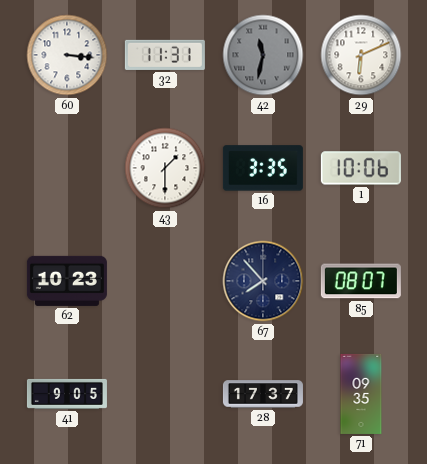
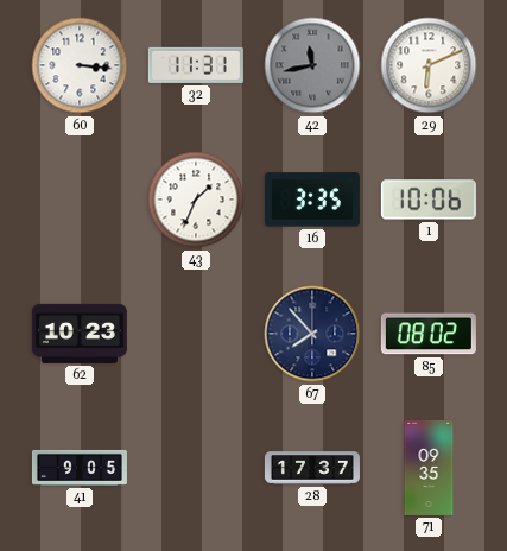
42: 11:32 -> 11:43 (312, 65)
43: 1:30 -> 1:34 (196, 199)
85: 08:07 -> 08:02 (429, 334)
